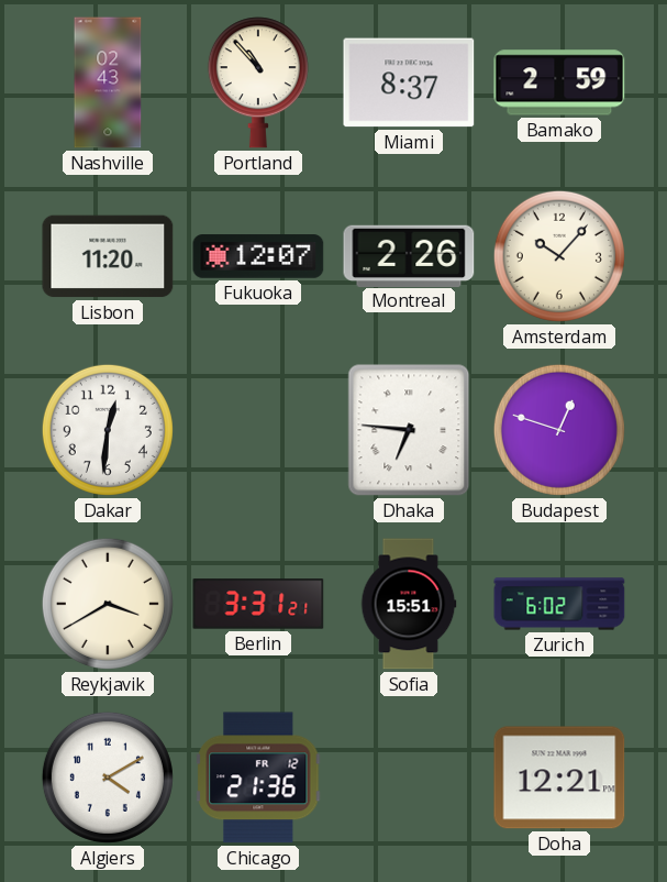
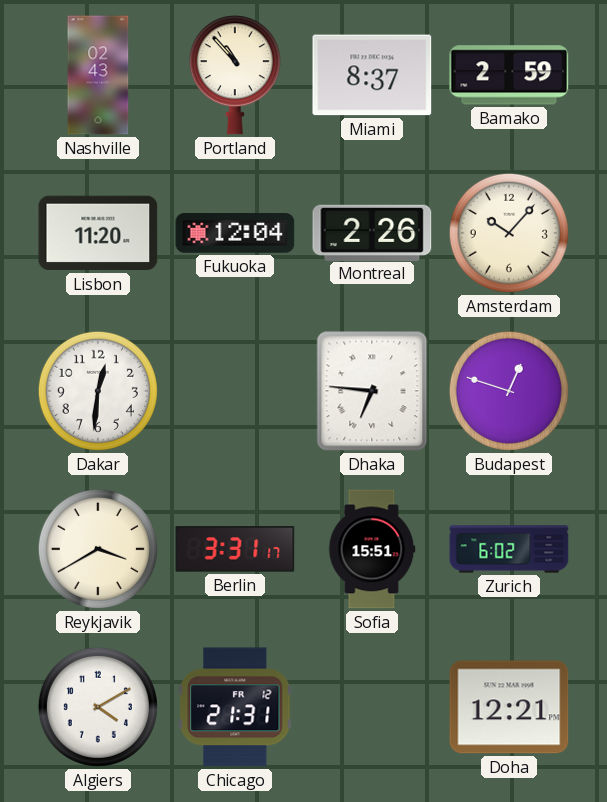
Fukuoka: 12:07 -> 12:04 (235, 233)
Berlin: 3:31:21 -> 3:31:17 (235, 549)
Chicago: 21:36 -> 21:31 (235, 707)
